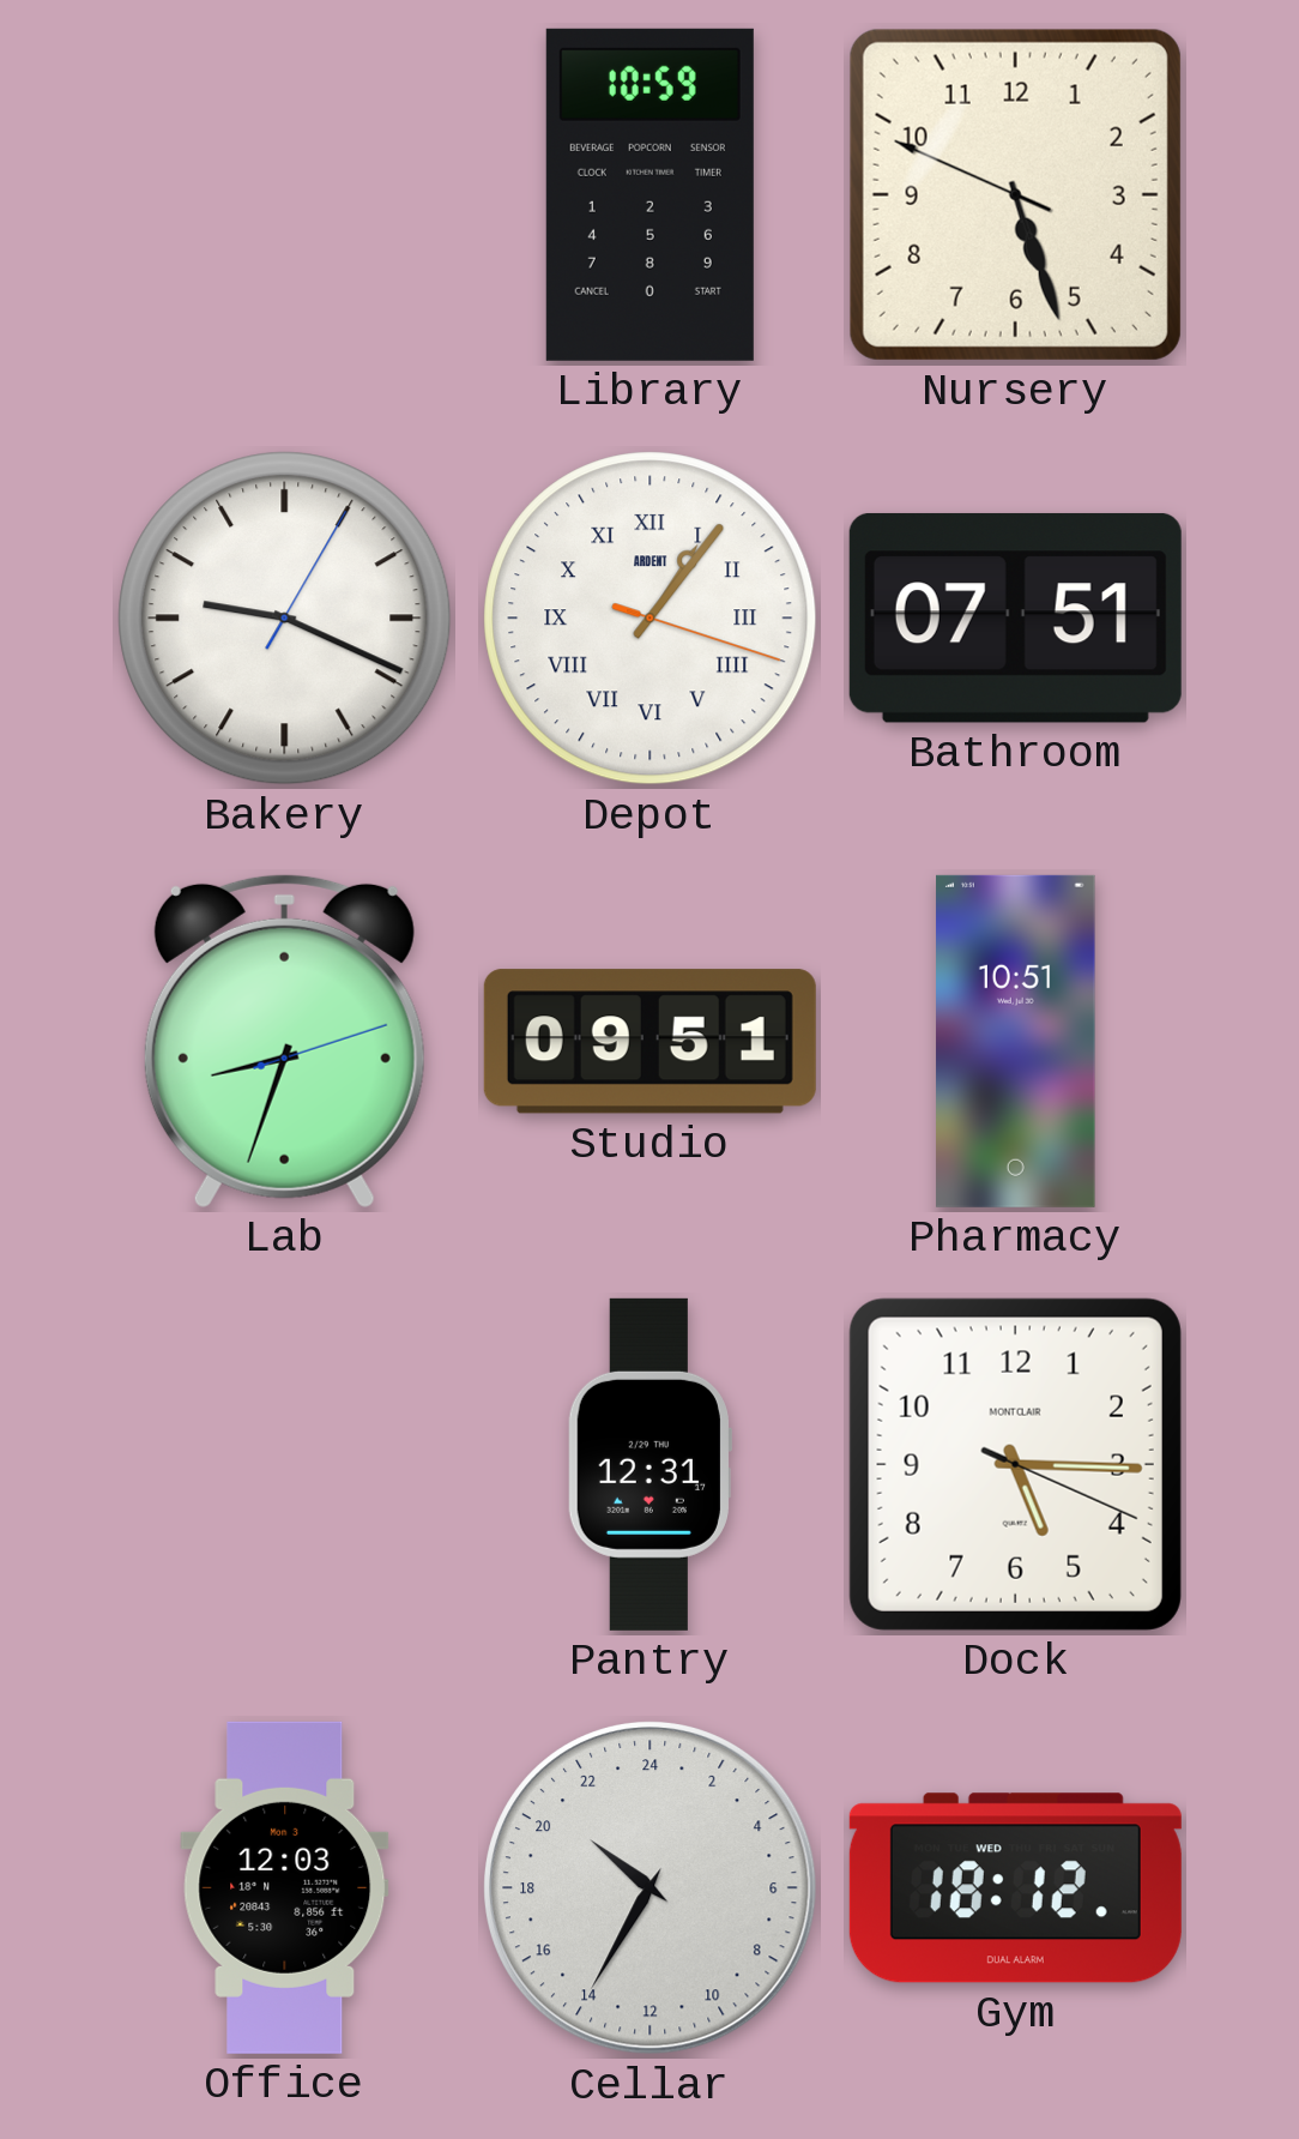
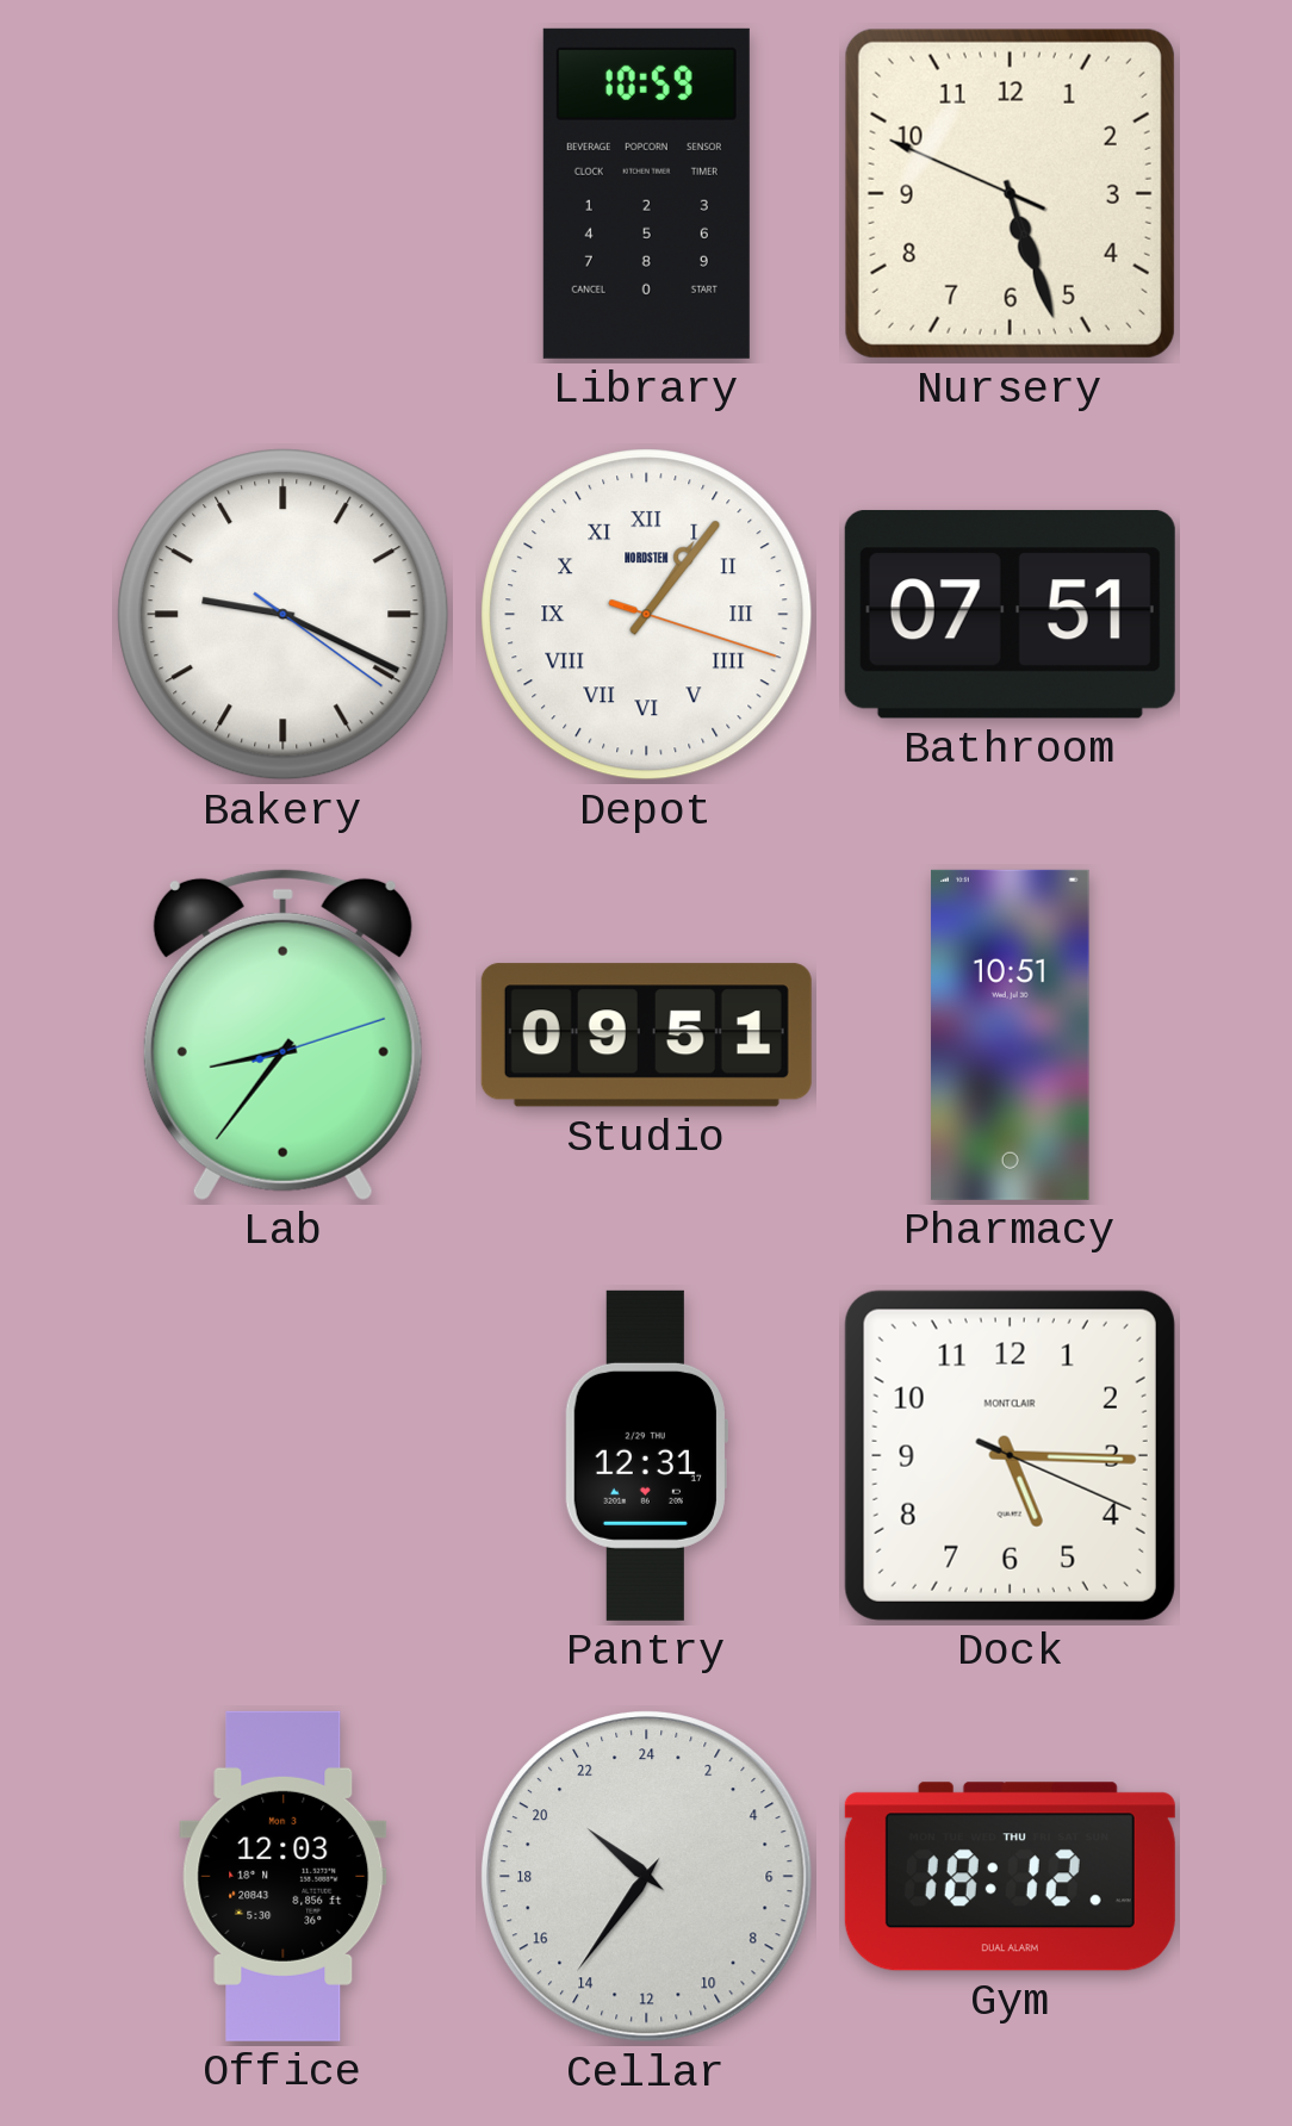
Bakery: 9:19:05 -> 9:19:21 (284, 615)
Depot brand: ARDENT -> NORDSTEN (647, 615)
Lab: 8:33 -> 8:36 (282, 1034)
Cellar: 20:35 -> 20:36 (647, 1877)
Gym date: WED -> THU (1010, 1877)
